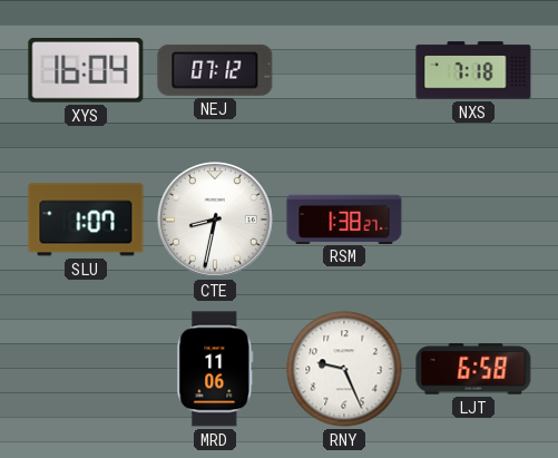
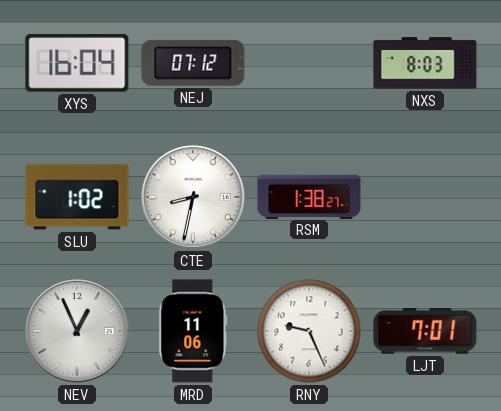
NXS: 7:18 -> 8:03 (425, 63)
SLU: 1:07 -> 1:02 (77, 197)
NEV: none -> 12:56 (78, 332)
LJT: 6:58 -> 7:01 (425, 331)
